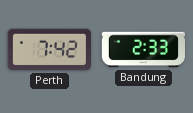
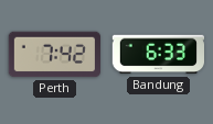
Bandung: 2:33 -> 6:33 (158, 55)
